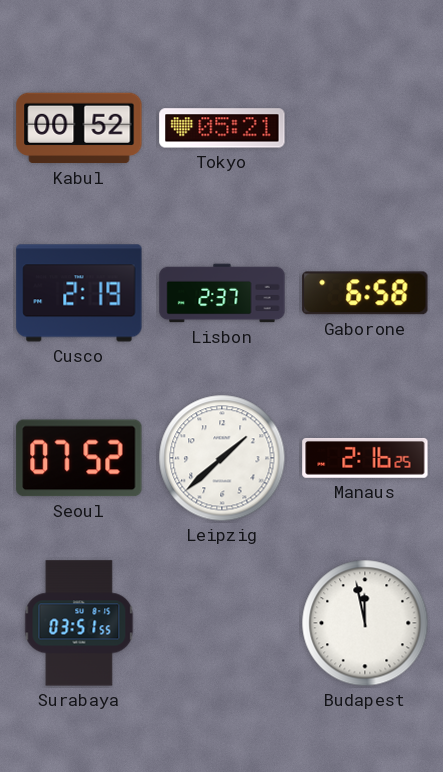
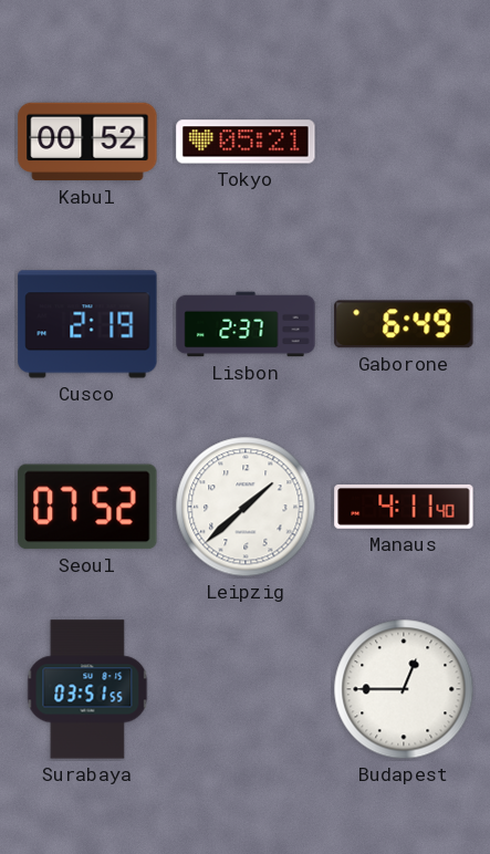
Gaborone: 6:58 -> 6:49 (404, 324)
Manaus: 2:16 -> 4:11 (404, 507)
Budapest: 11:58 -> 12:45 (404, 689)
